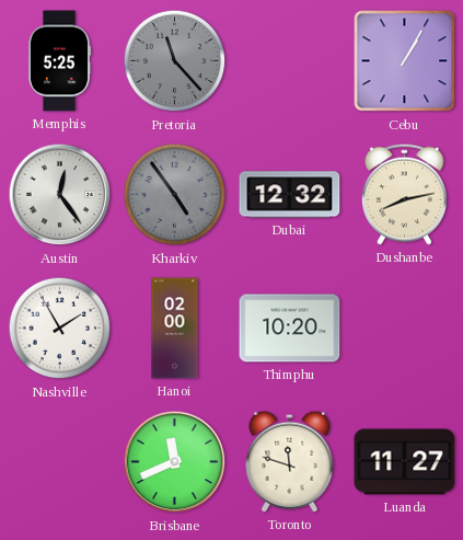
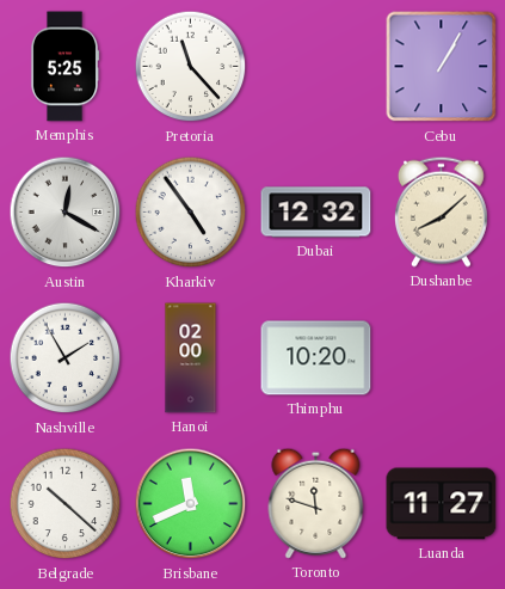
Pretoria dial: grey -> white (191, 67)
Austin: 12:24 -> 12:20 (66, 213)
Kharkiv dial: grey -> white (191, 213)
Dushanbe: 8:13 -> 8:08 (441, 211)
Belgrade: none -> 10:22 (66, 504)
